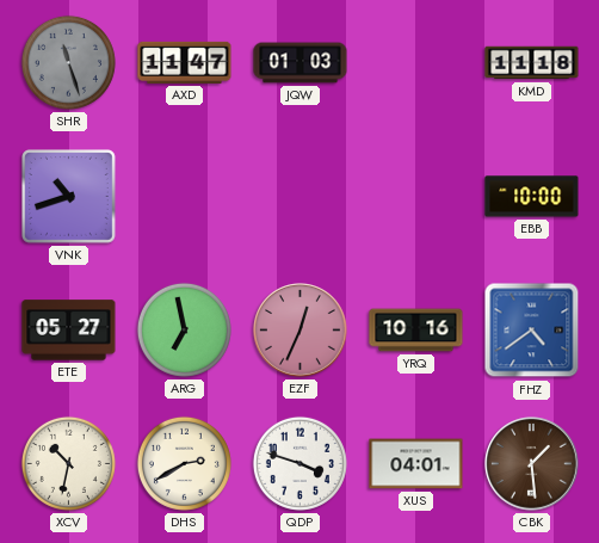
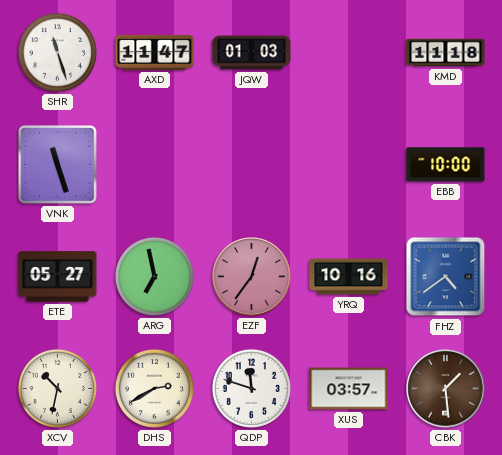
SHR dial: grey -> white (57, 52)
VNK: 10:42 -> 11:27 (58, 165)
EZF: 12:34 -> 12:36 (252, 277)
QDP: 3:48 -> 11:48 (251, 388)
XUS: 04:01 -> 03:57 (349, 389)
